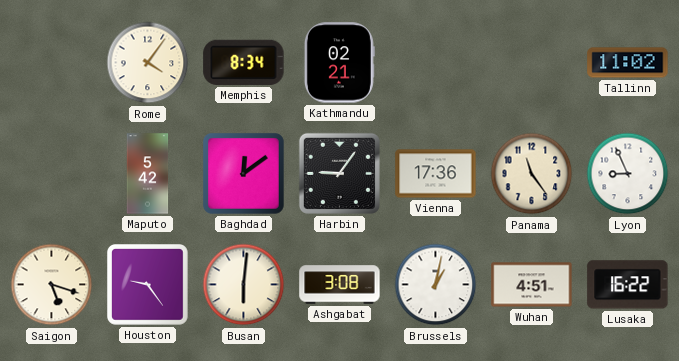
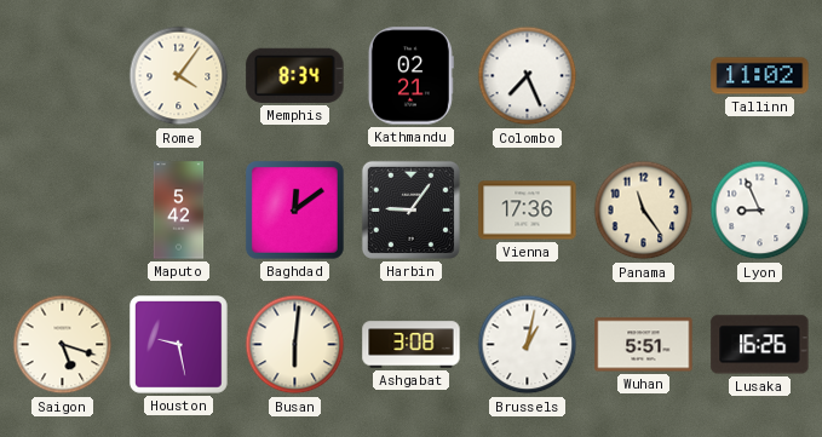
Colombo: none -> 7:26 (528, 76)
Houston: 9:24 -> 9:28 (179, 345)
Wuhan: 4:51 -> 5:51 (644, 345)
Lusaka: 16:22 -> 16:26 (760, 345)
